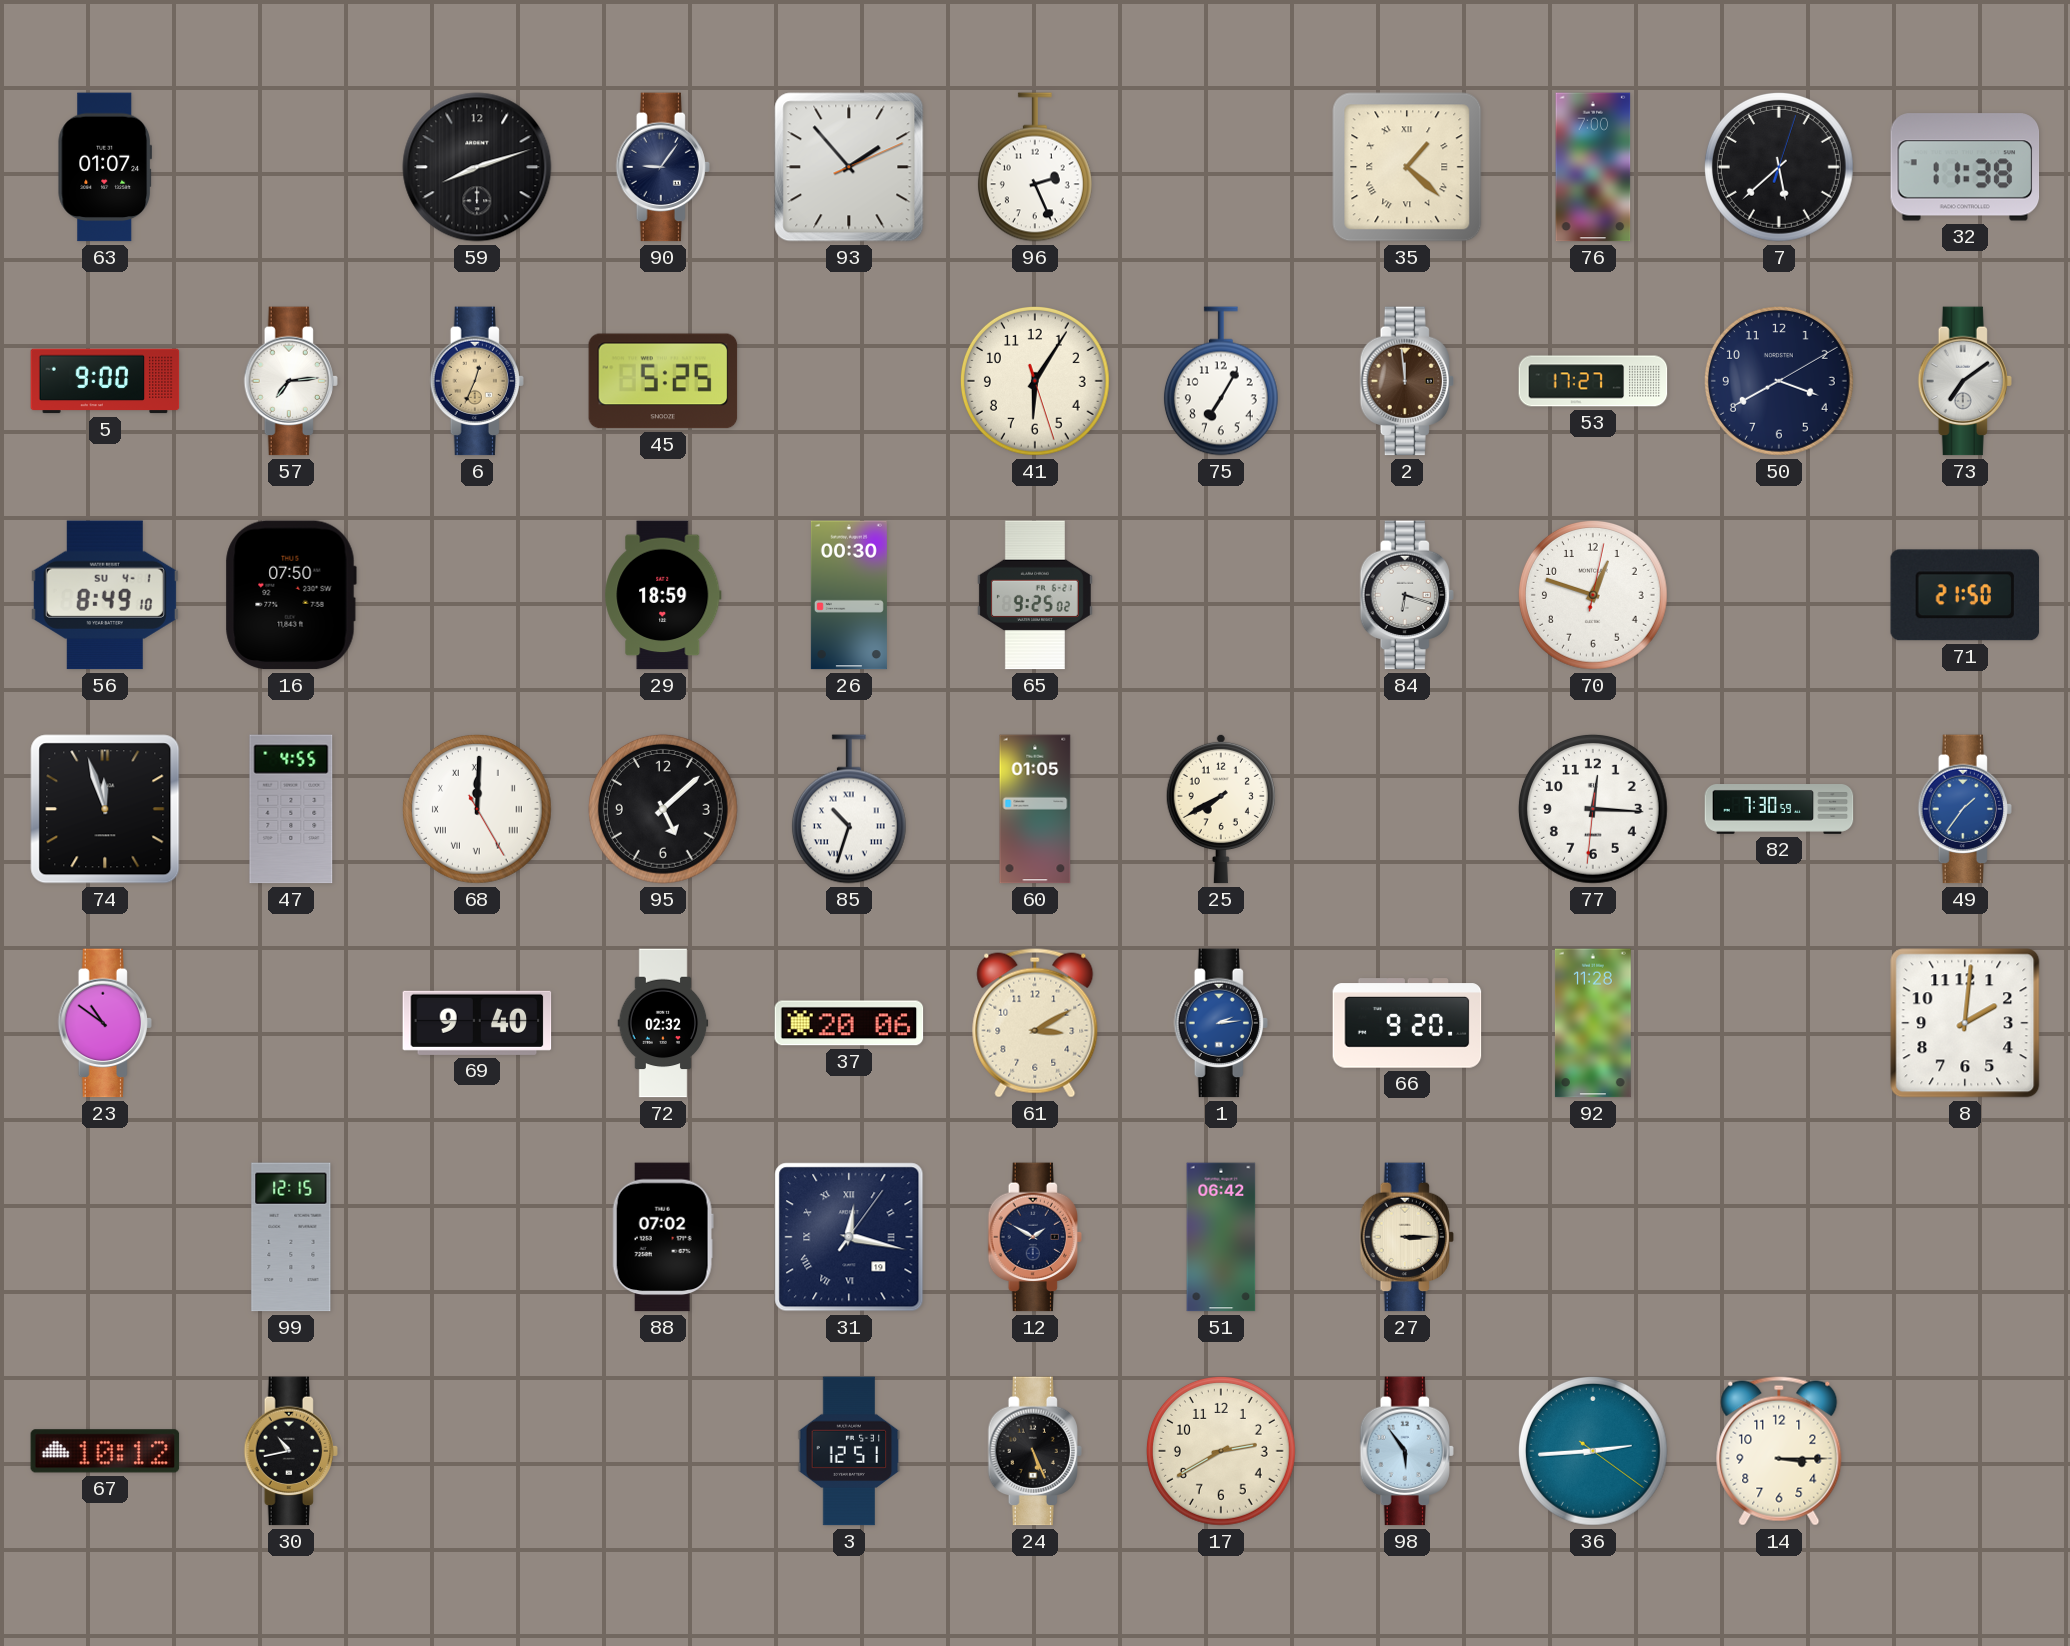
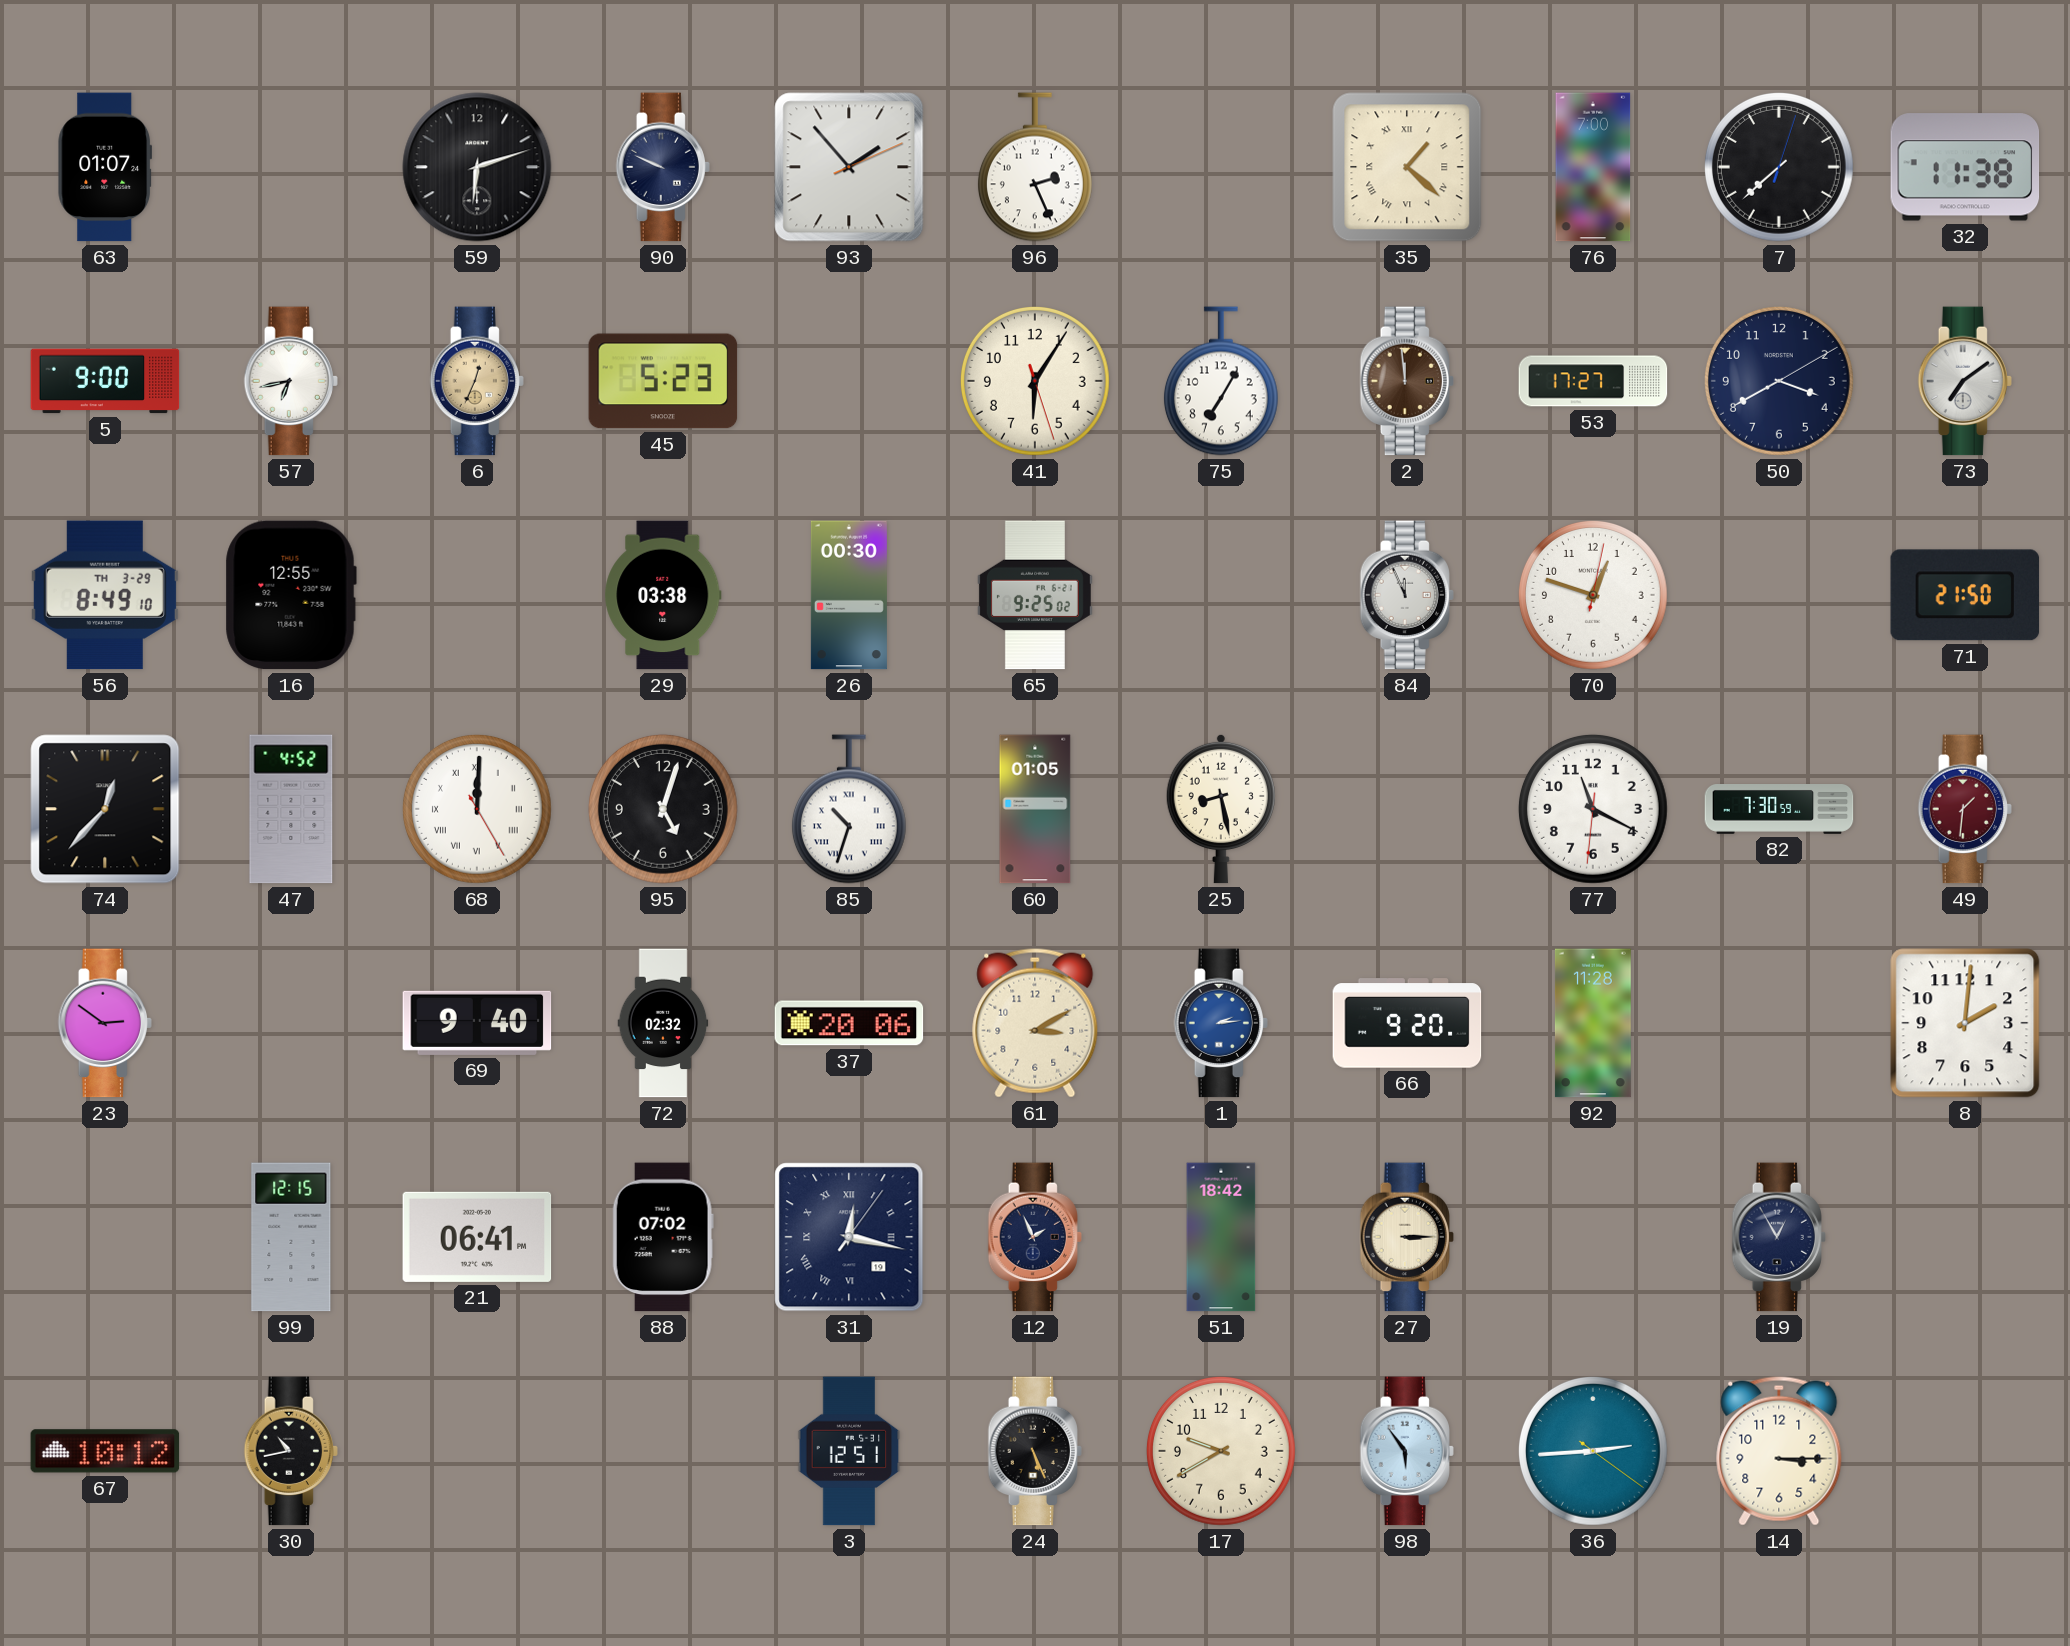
59: 8:12 -> 6:12 (477, 167)
90: 9:06 -> 9:49 (662, 167)
7: 5:38 -> 7:38 (1779, 167)
57: 7:14 -> 6:43 (290, 381)
45: 5:25 -> 5:23 (663, 381)
56 date: SU 4-1 -> TH 3-29 (105, 595)
16: 07:50 -> 12:55 (291, 595)
29: 18:59 -> 03:38 (663, 595)
84: 6:18 -> 11:56 (1406, 595)
74: 11:57 -> 12:37 (105, 809)
47: 4:55 -> 4:52 (291, 809)
95: 5:08 -> 5:03 (663, 809)
25: 7:40 -> 8:28 (1221, 809)
77: 12:15 -> 11:19 (1593, 809)
49: 1:36 -> 1:31 (1964, 809)
49 dial: blue -> burgundy (1964, 809)
23: 10:51 -> 2:51 (104, 1023)
21: none -> 06:41 (477, 1237)
12: 1:50 -> 1:56 (1034, 1237)
51: 06:42 -> 18:42 (1221, 1237)
19: none -> 12:55 (1778, 1237)
17: 2:40 -> 9:40 (1221, 1451)
